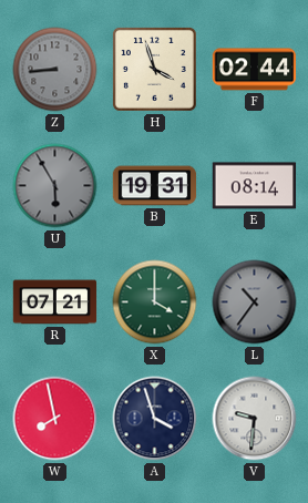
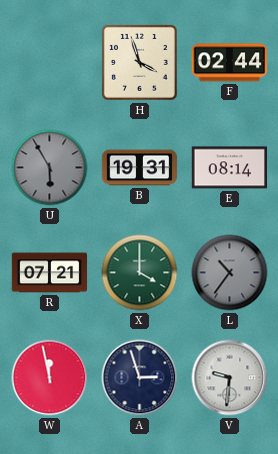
Z: 8:44 -> none (55, 70)
W: 7:58 -> 11:58 (50, 378)
A: 3:57 -> 2:57 (140, 378)
